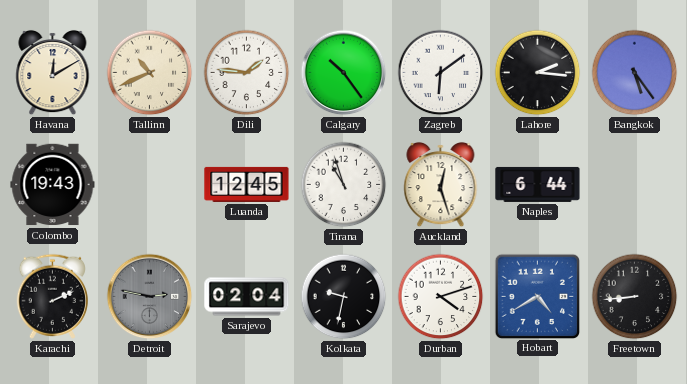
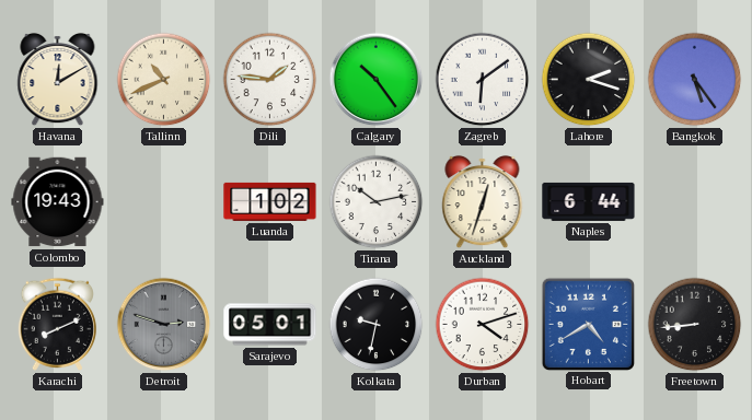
Lahore: 2:16 -> 2:18 (589, 80)
Luanda: 12:45 -> 1:02 (270, 201)
Tirana: 10:57 -> 10:13 (377, 202)
Auckland: 12:27 -> 12:33 (483, 202)
Karachi: 2:11 -> 8:11 (57, 324)
Detroit: 2:47 -> 2:48 (164, 325)
Sarajevo: 02:04 -> 05:01 (270, 325)
